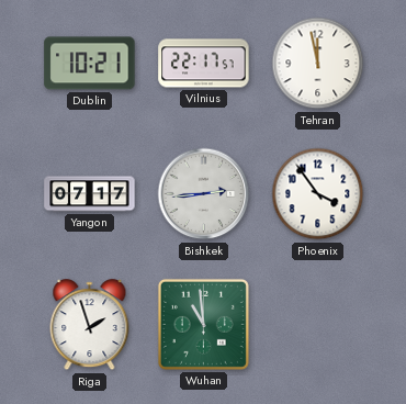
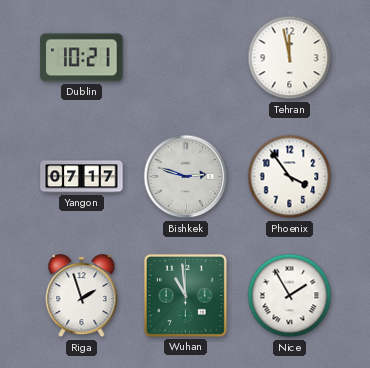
Vilnius: 22:17 -> none (204, 64)
Bishkek: 2:44 -> 2:48 (186, 177)
Nice: none -> 1:55 (290, 296)
